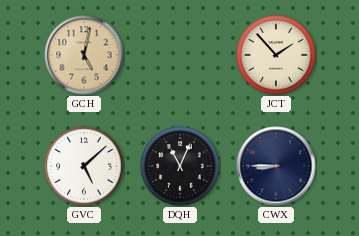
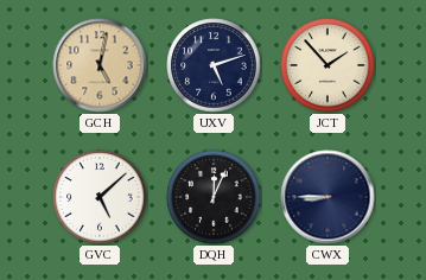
UXV: none -> 5:12 (214, 65)
DQH: 11:04 -> 12:04 (214, 197)
